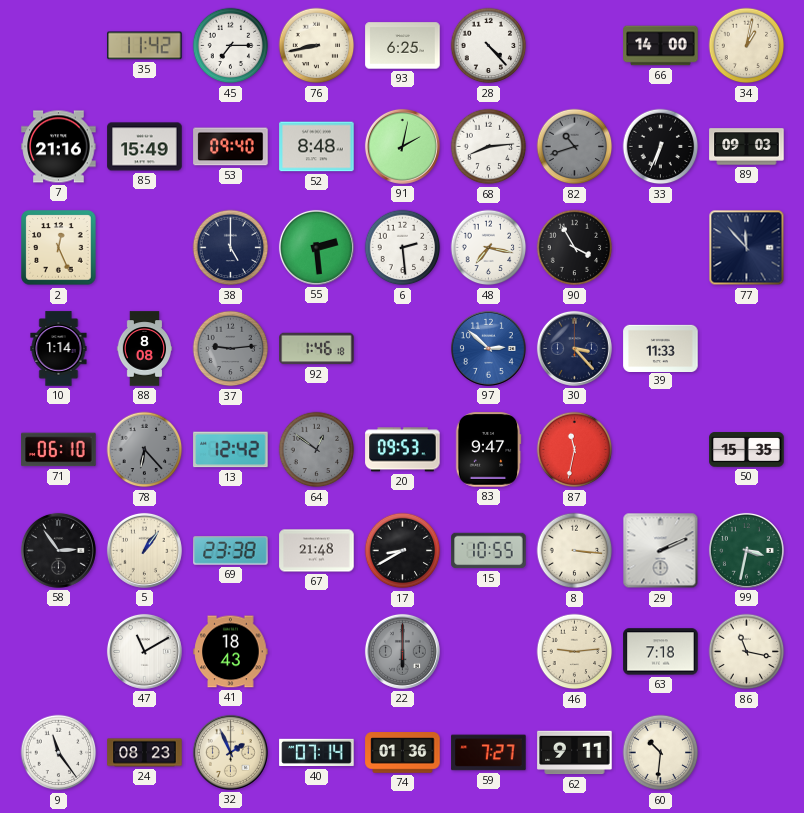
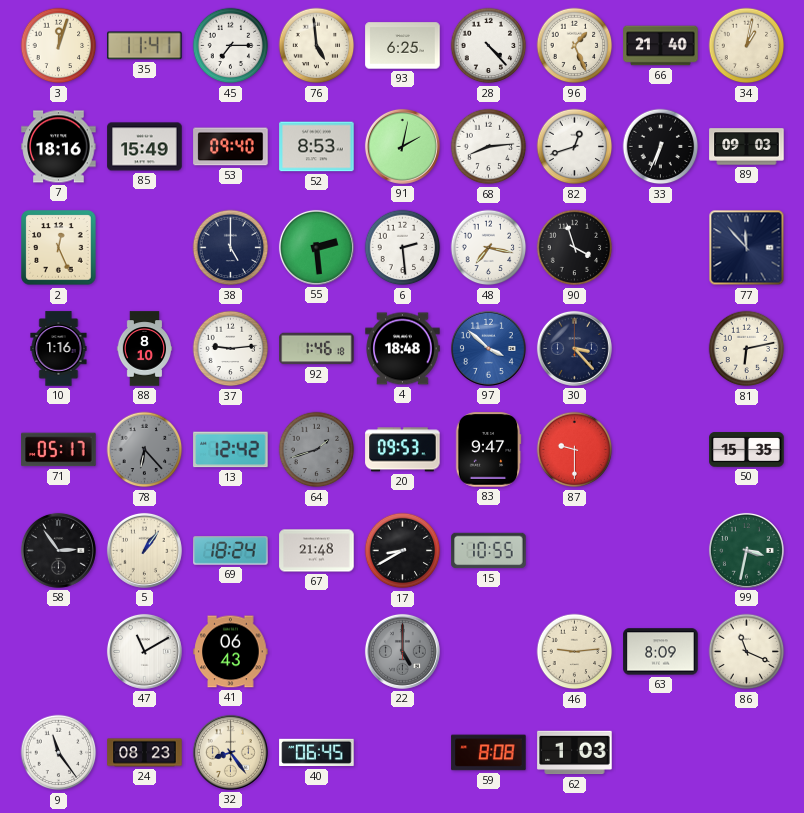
3: none -> 12:03 (59, 46)
35: 11:42 -> 11:41 (145, 46)
76: 8:43 -> 4:59 (317, 46)
96: none -> 1:26 (575, 46)
66: 14:00 -> 21:40 (661, 46)
7: 21:16 -> 18:16 (59, 147)
52: 8:48 -> 8:53 (317, 147)
82: 10:42 -> 12:42 (575, 147)
82 dial: grey -> white (575, 147)
90: 3:55 -> 3:57 (575, 248)
10: 1:14 -> 1:16 (59, 349)
88: 8:08 -> 8:10 (145, 349)
37 dial: grey -> white (231, 349)
4: none -> 18:48 (403, 349)
97: 2:52 -> 3:52 (488, 348)
39: 11:33 -> none (661, 348)
81: none -> 6:13 (747, 349)
71: 06:10 -> 05:17 (59, 450)
64: 12:51 -> 1:42 (317, 450)
87: 11:32 -> 9:30 (575, 450)
69: 23:38 -> 18:24 (231, 551)
8: 3:16 -> none (575, 551)
29: 2:11 -> none (661, 551)
41: 18:43 -> 06:43 (231, 652)
22: 6:00 -> 5:00 (402, 651)
63: 7:18 -> 8:09 (661, 652)
86: 11:17 -> 11:19 (747, 652)
32: 1:56 -> 8:24 (230, 752)
40: 07:14 -> 06:45 (317, 753)
74: 01:36 -> none (403, 753)
59: 7:27 -> 8:08 (489, 753)
62: 9:11 -> 1:03 (575, 753)
60: 10:31 -> none (661, 753)
